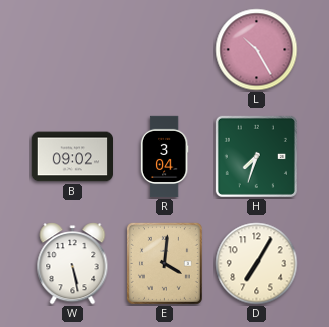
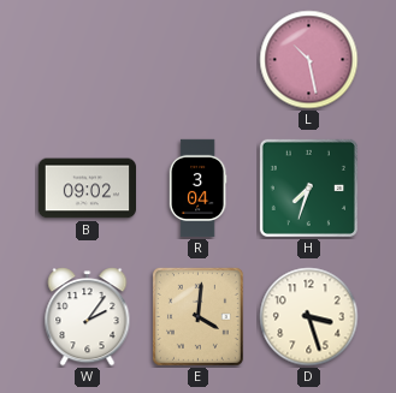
L: 10:25 -> 10:28 (309, 60)
W: 5:28 -> 2:06 (88, 317)
D: 7:05 -> 3:27 (309, 317)
